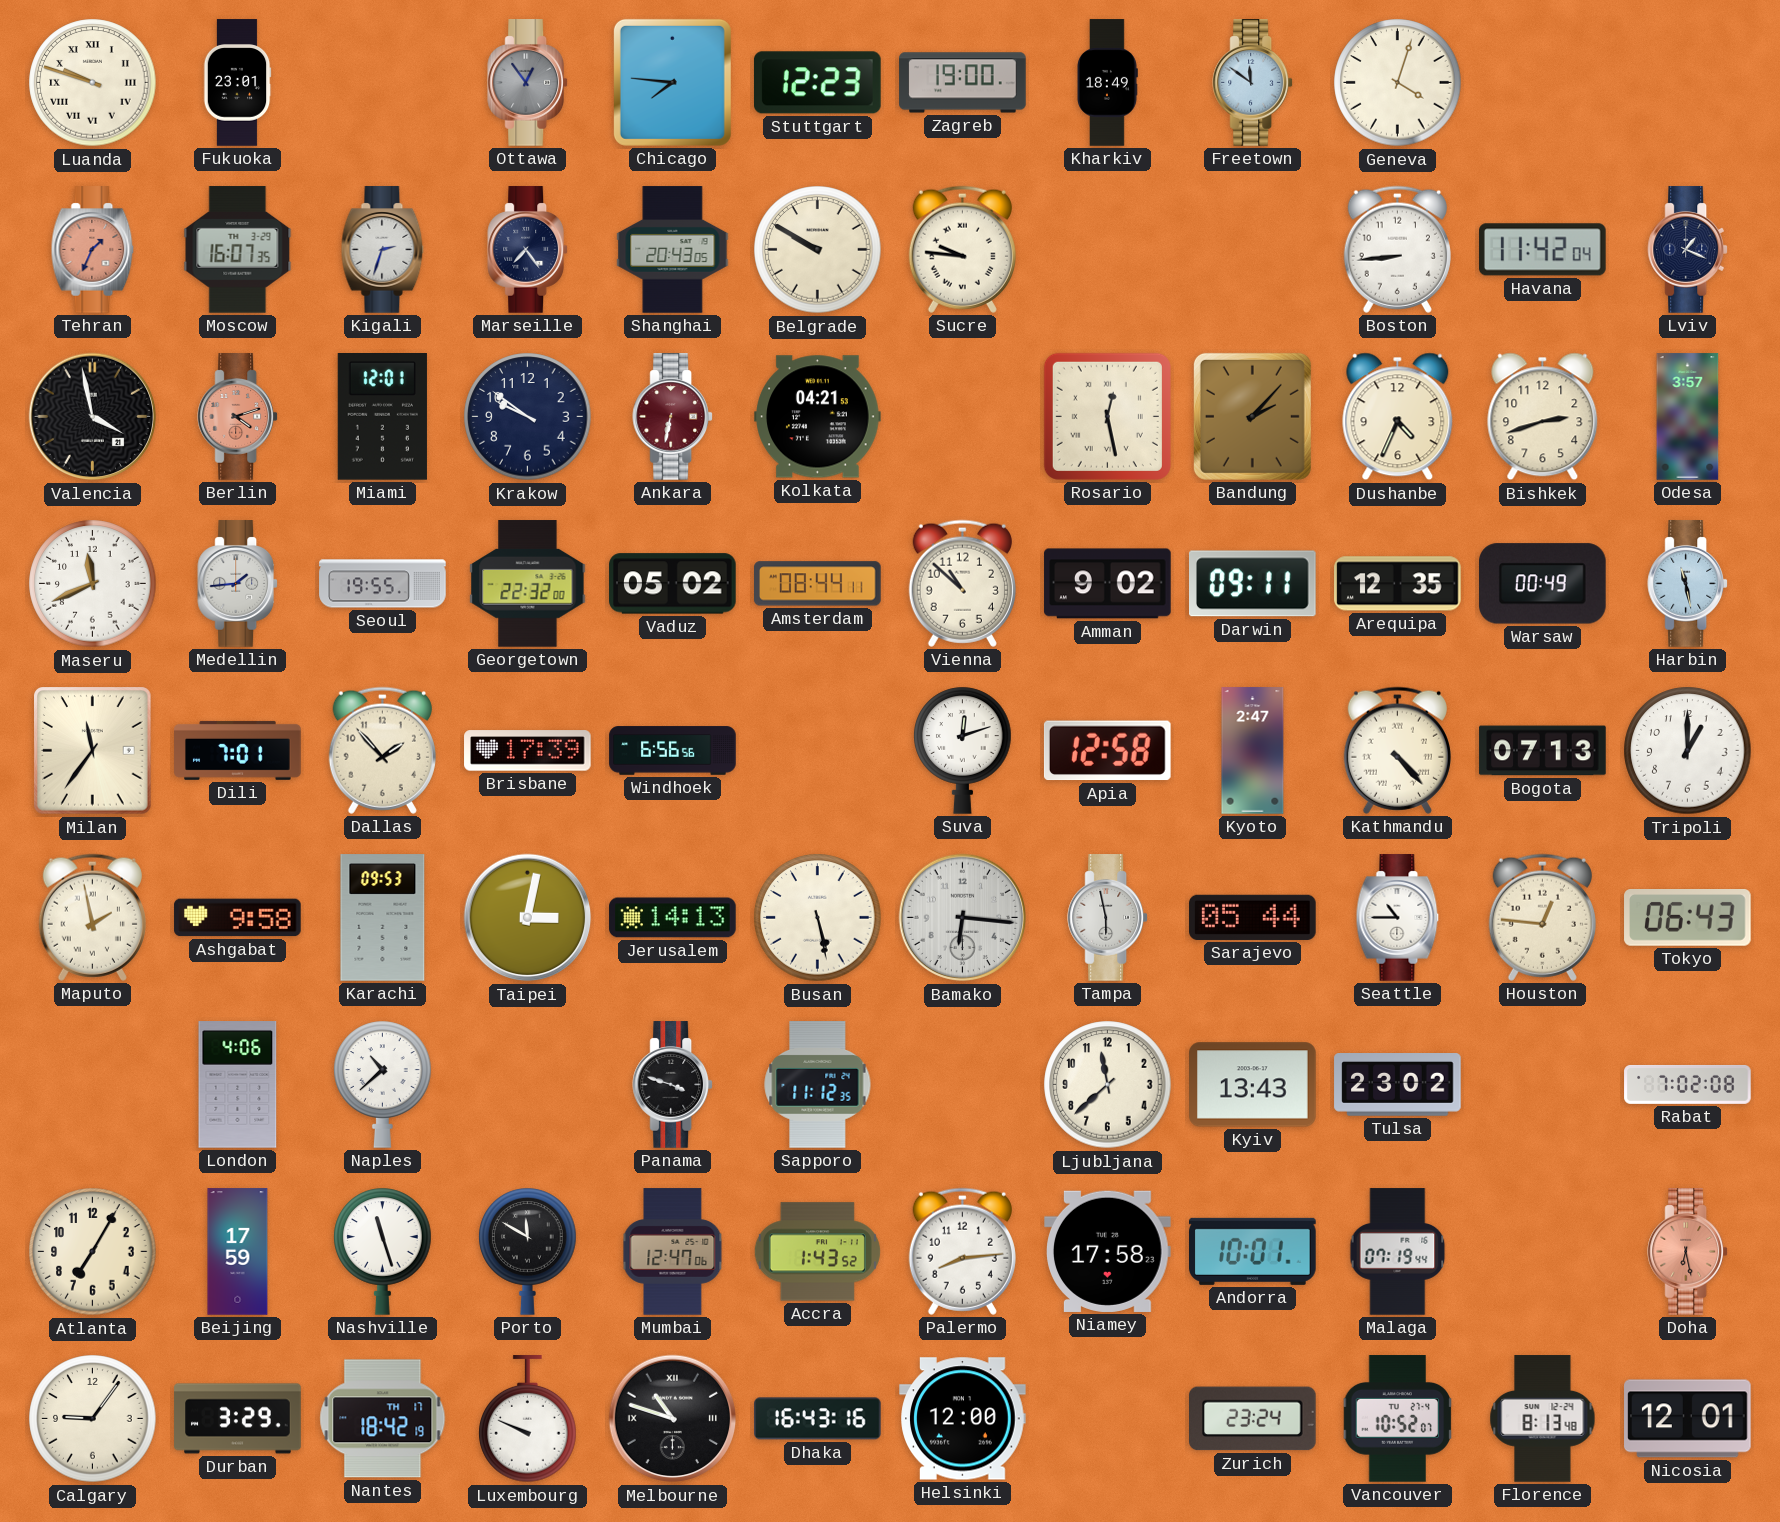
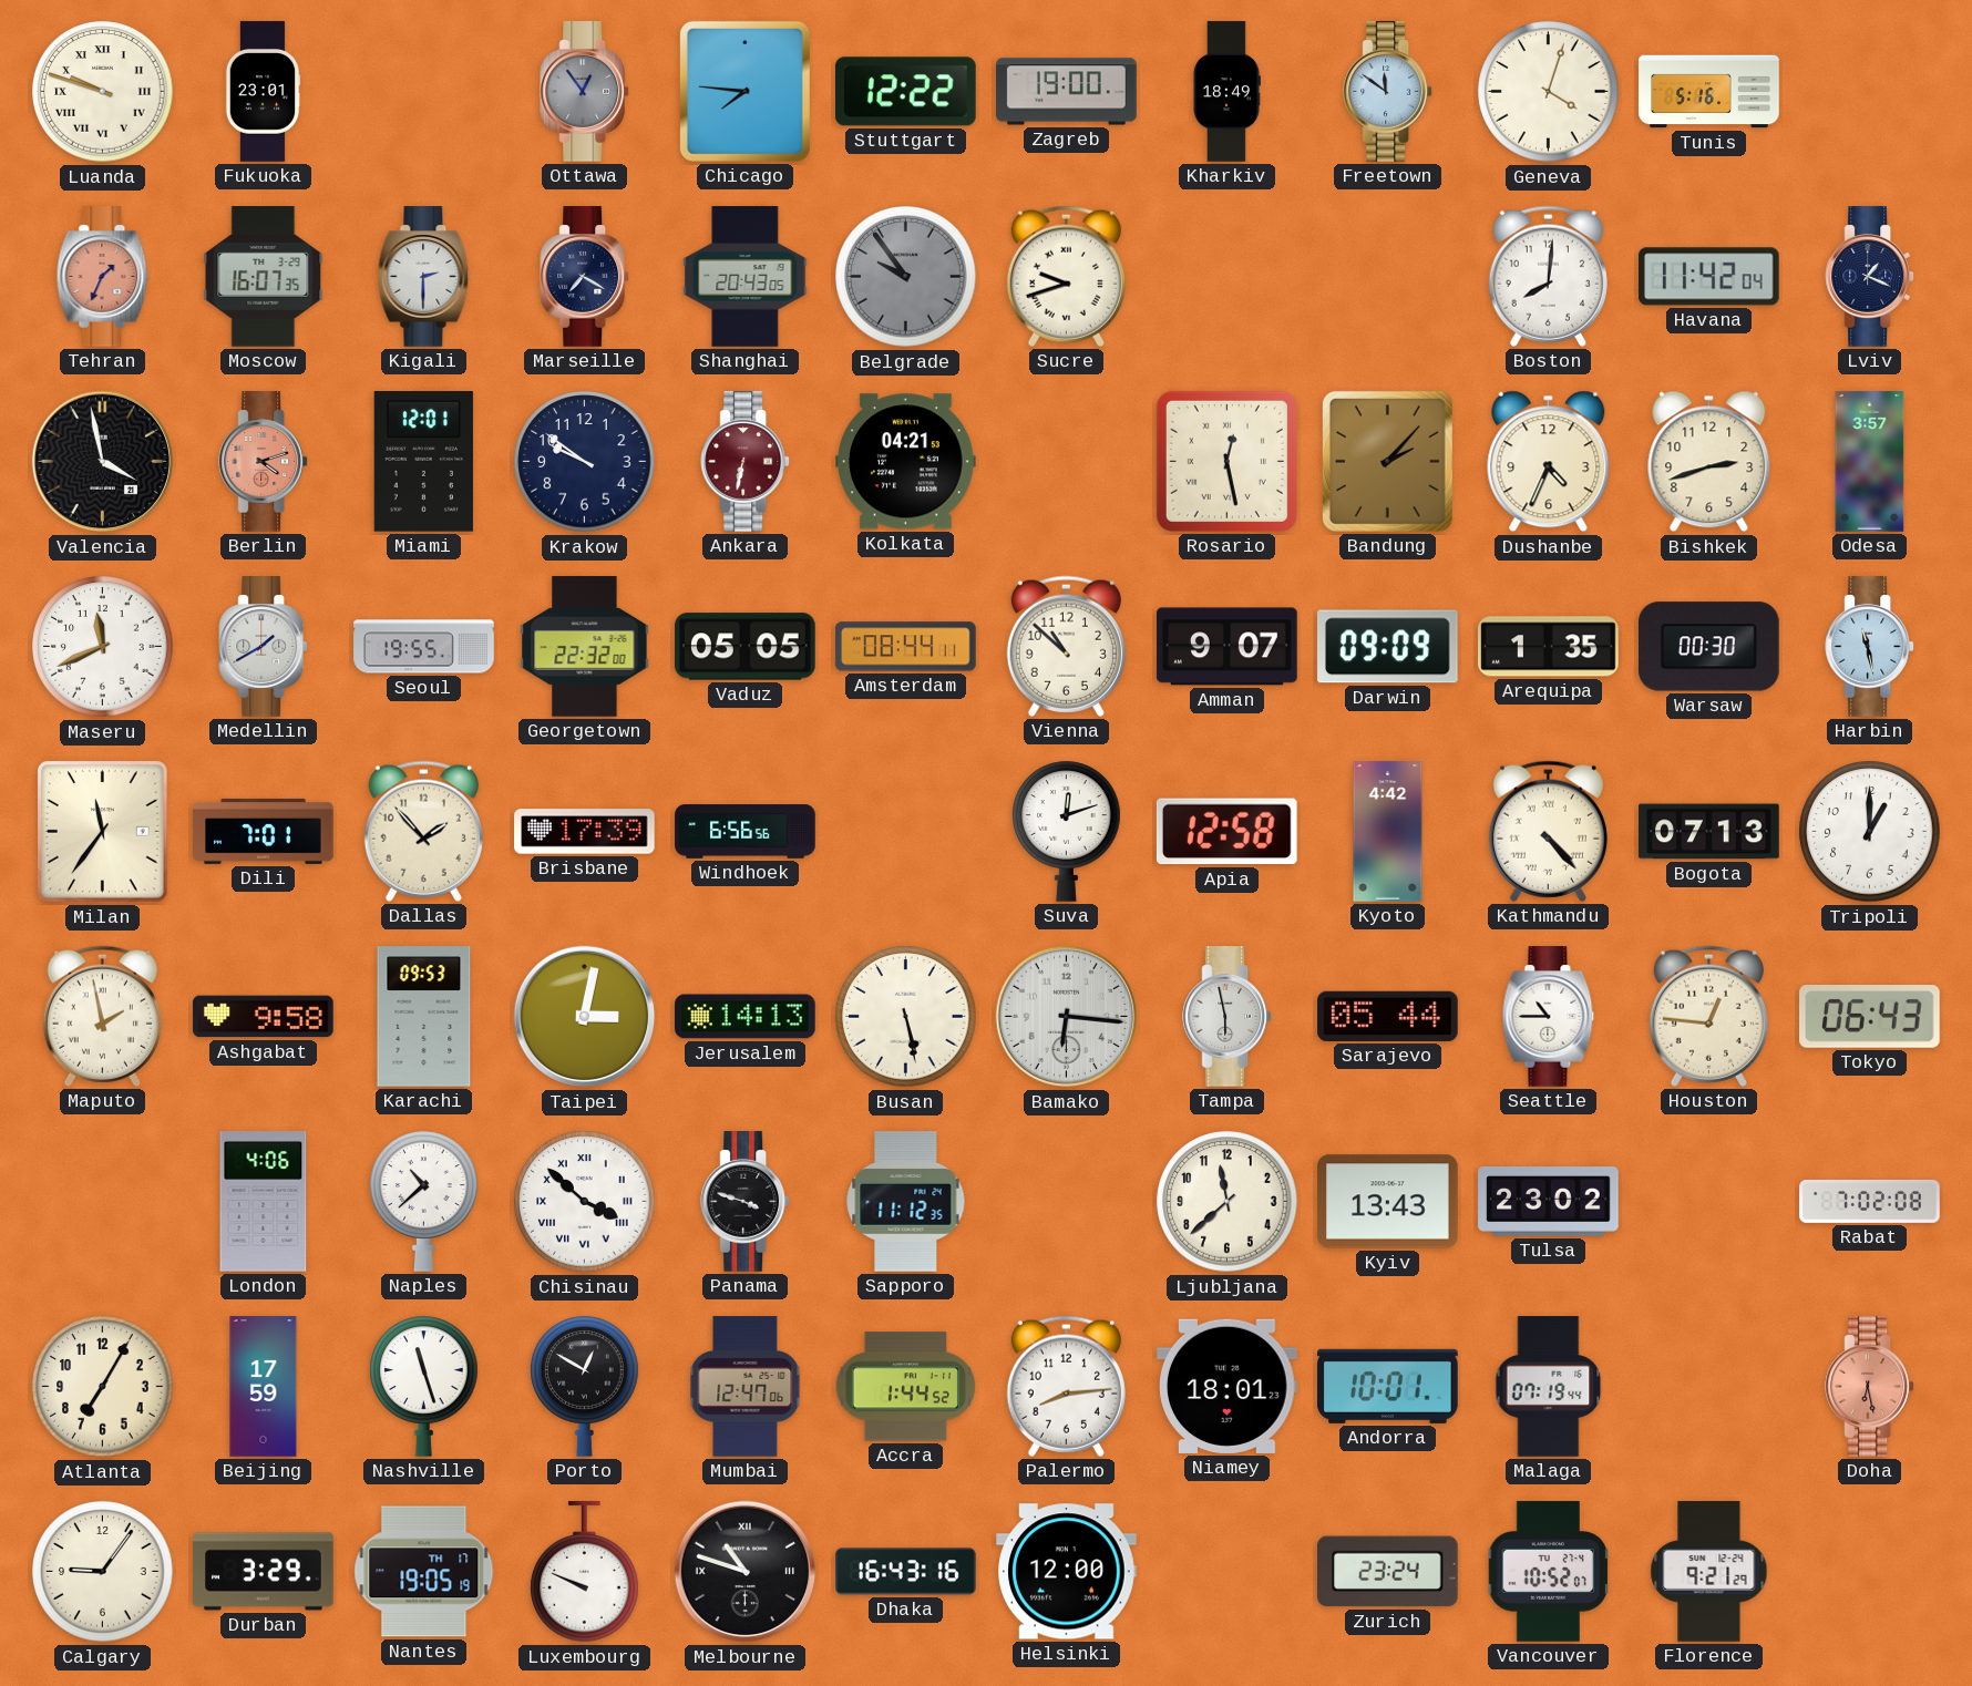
Stuttgart: 12:23 -> 12:22 (906, 92)
Tunis: none -> 5:16 (1709, 92)
Kigali: 2:33 -> 2:30 (424, 277)
Marseille: 7:24 -> 7:20 (585, 277)
Belgrade: 9:50 -> 9:54 (906, 277)
Belgrade dial: cream -> grey (906, 277)
Sucre: 9:46 -> 9:42 (1066, 276)
Boston: 8:44 -> 8:01 (1548, 276)
Medellin: 1:44 -> 1:40 (264, 647)
Vaduz: 05:02 -> 05:05 (746, 647)
Amman: 9:02 -> 9:07 (1228, 647)
Darwin: 09:11 -> 09:09 (1388, 647)
Arequipa: 12:35 -> 1:35 (1549, 647)
Warsaw: 00:49 -> 00:30 (1709, 647)
Kyoto: 2:47 -> 4:42 (1388, 832)
Chisinau: none -> 3:52 (585, 1202)
Porto: 11:50 -> 12:50 (585, 1386)
Accra: 1:43 -> 1:44 (905, 1387)
Niamey: 17:58 -> 18:01 (1228, 1386)
Nantes: 18:42 -> 19:05 (424, 1572)
Florence: 8:13 -> 9:21 (1709, 1572)
Nicosia: 12:01 -> none (1688, 1419)
